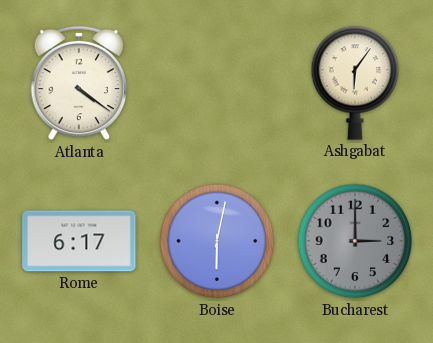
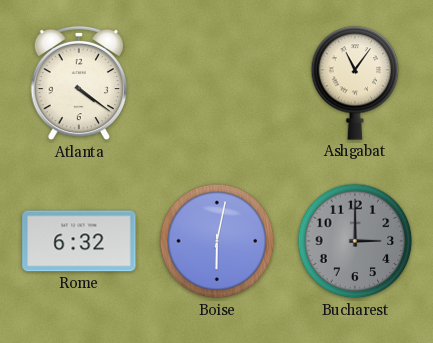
Ashgabat: 6:06 -> 11:06 (355, 83)
Rome: 6:17 -> 6:32 (79, 241)
